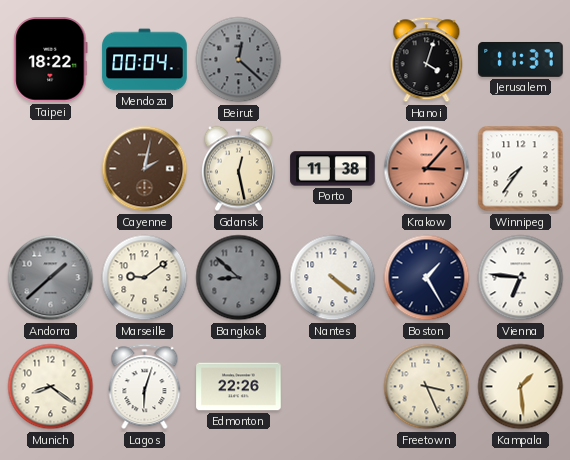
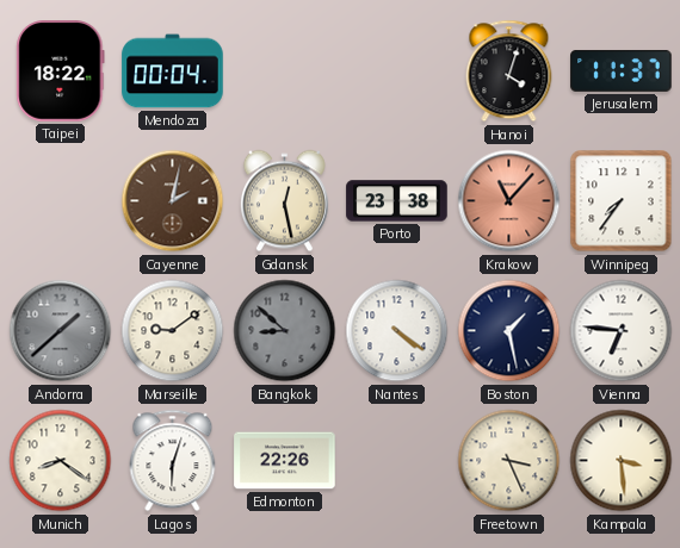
Beirut: 12:22 -> none (239, 60)
Porto: 11:38 -> 23:38 (397, 201)
Krakow: 3:07 -> 11:07 (509, 201)
Boston: 1:25 -> 1:28 (509, 331)
Kampala: 1:29 -> 3:29 (622, 461)
